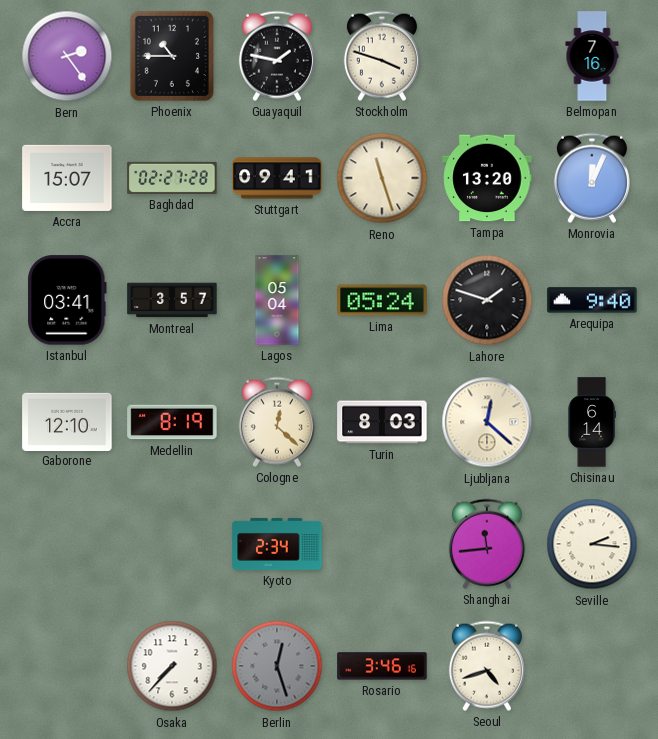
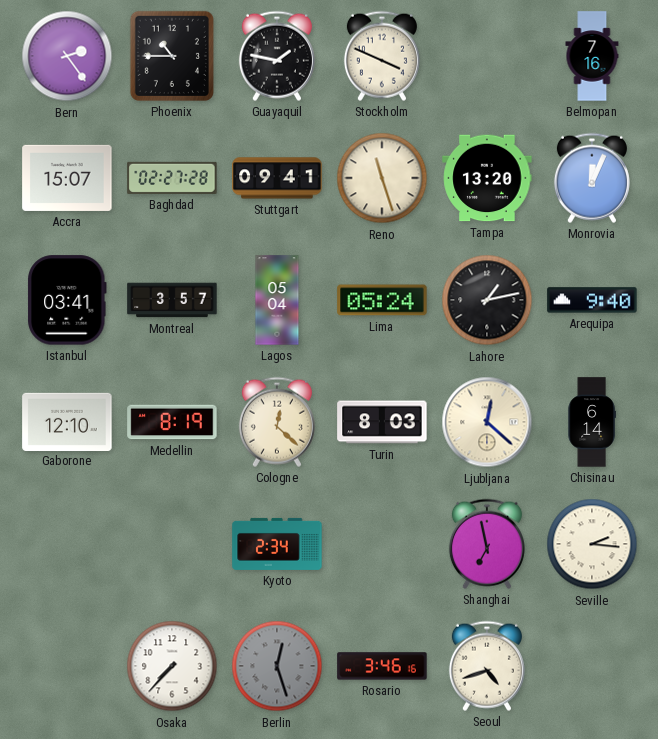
Stockholm: 3:48 -> 3:49 (382, 56)
Lahore: 1:48 -> 1:13 (487, 300)
Shanghai: 11:44 -> 6:58 (487, 544)
